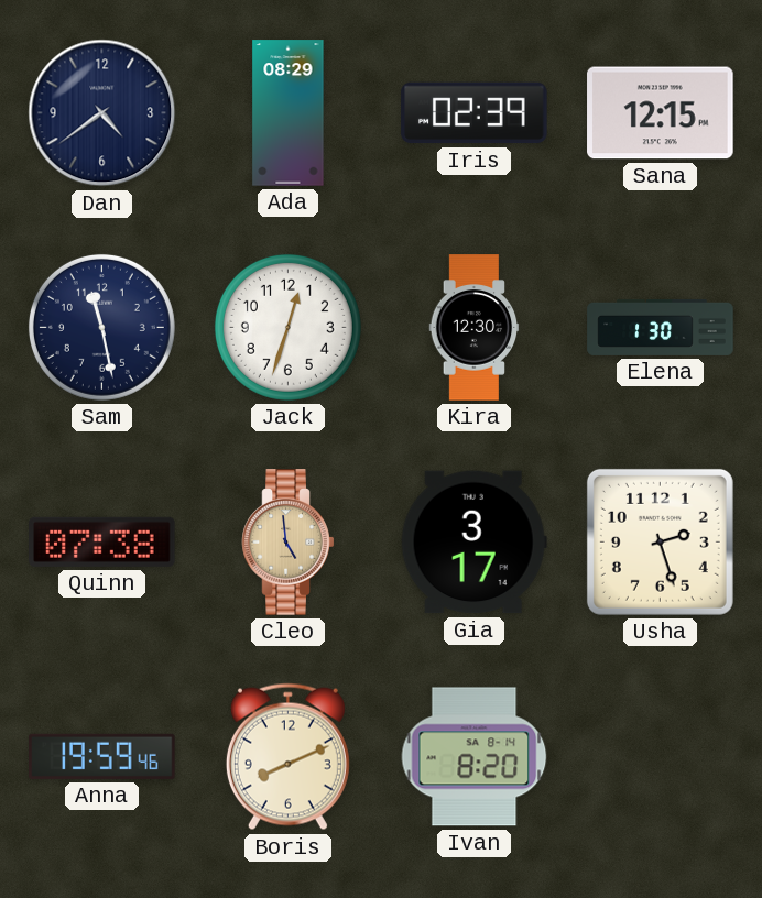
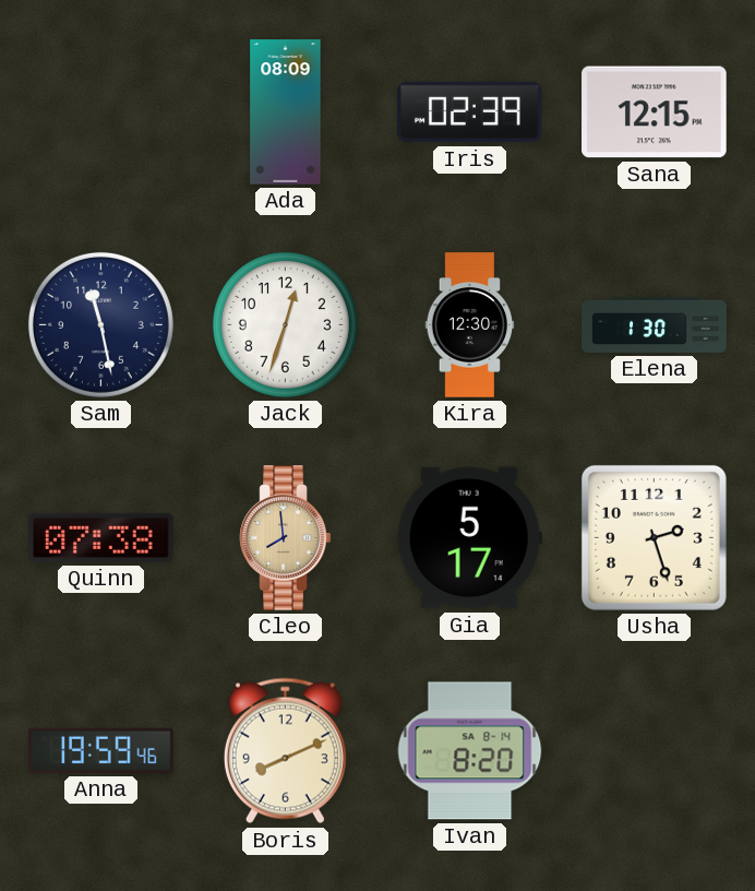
Dan: 4:39 -> none (102, 113)
Ada: 08:29 -> 08:09 (286, 112)
Cleo: 4:59 -> 7:59 (286, 538)
Gia: 3:17 -> 5:17 (469, 538)
